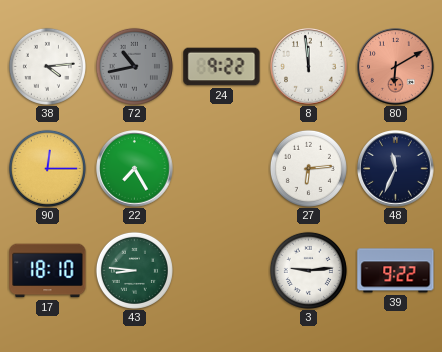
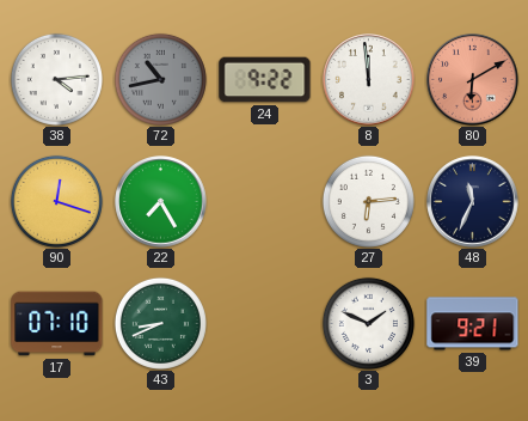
90: 12:15 -> 12:18 (56, 201)
17: 18:10 -> 07:10 (57, 324)
43: 8:46 -> 8:41 (160, 323)
3: 9:14 -> 1:49 (368, 323)
39: 9:22 -> 9:21 (473, 324)
